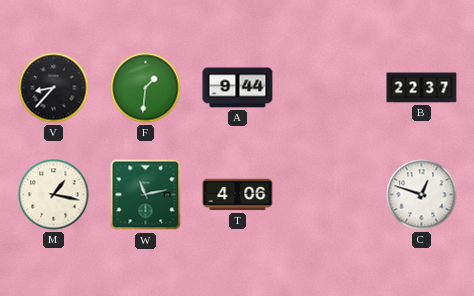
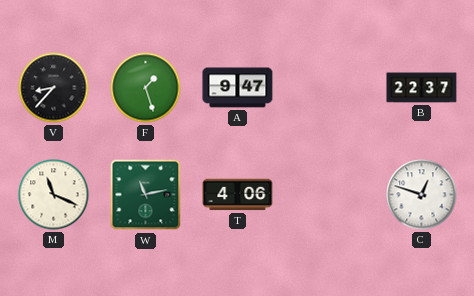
F: 1:31 -> 1:27 (146, 88)
A: 9:44 -> 9:47 (238, 88)
M: 1:17 -> 11:19 (54, 195)
